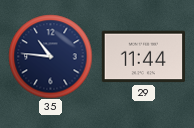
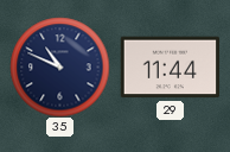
35: 10:46 -> 10:49 (59, 66)
